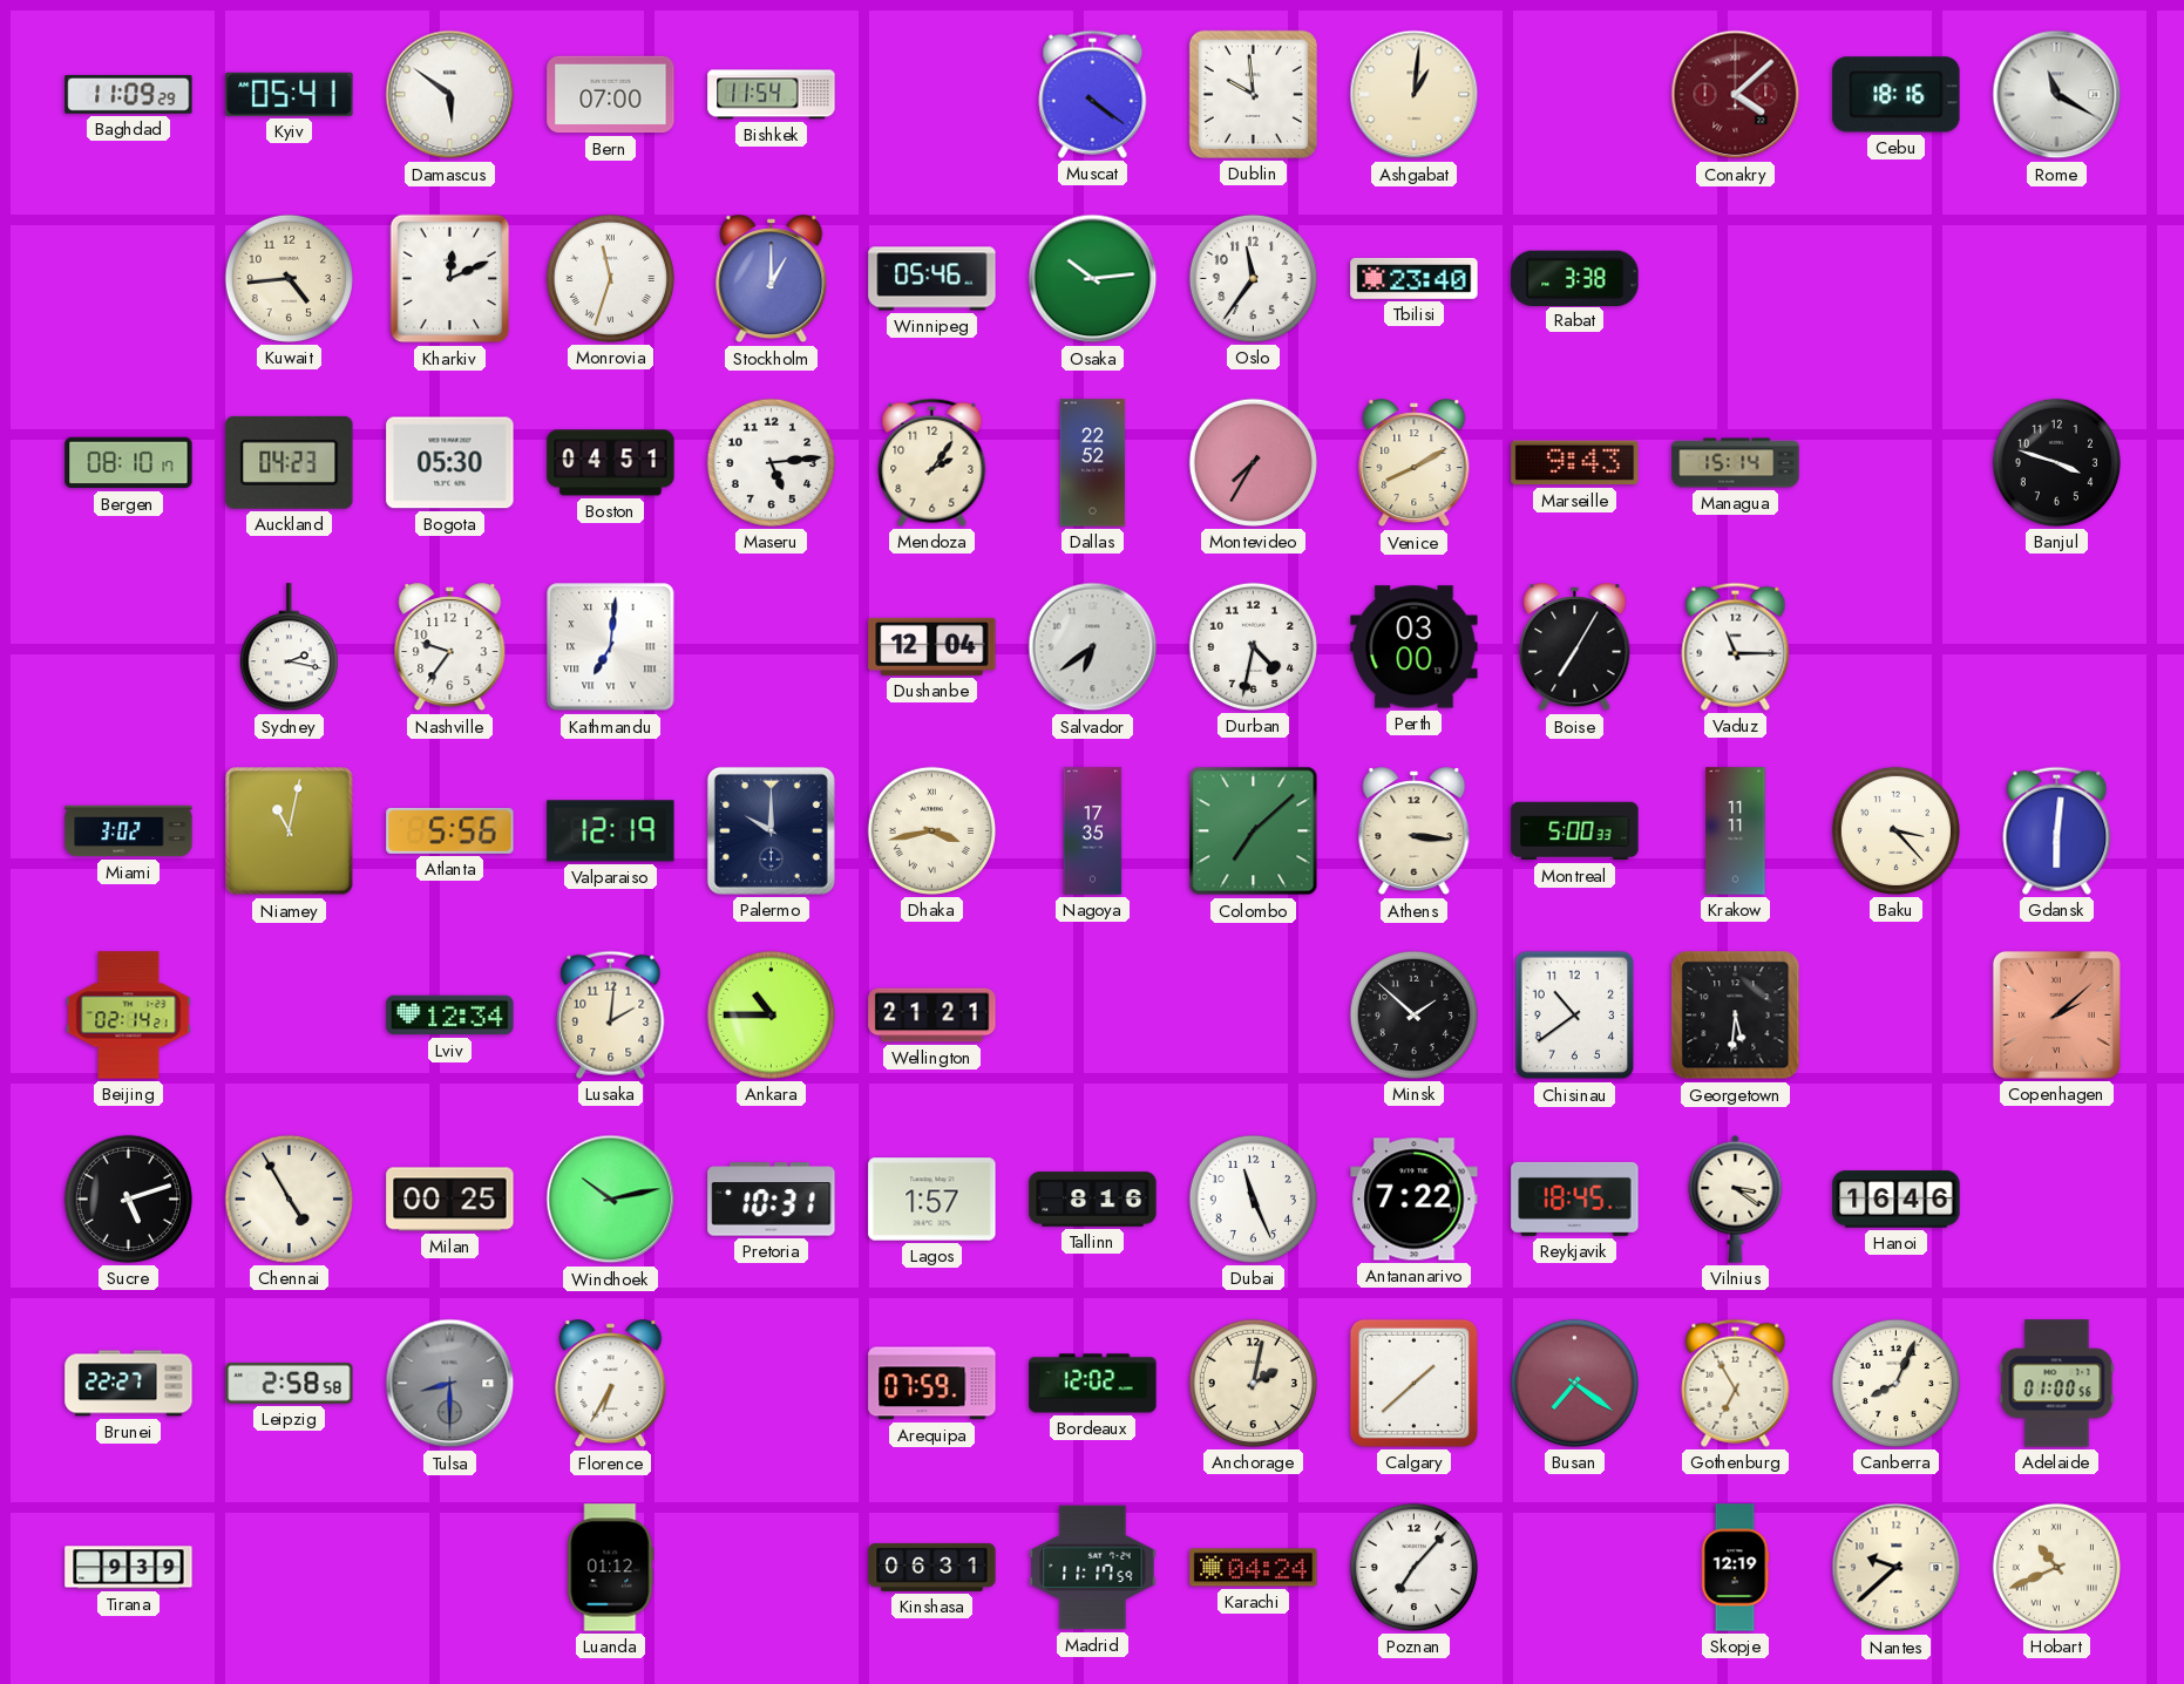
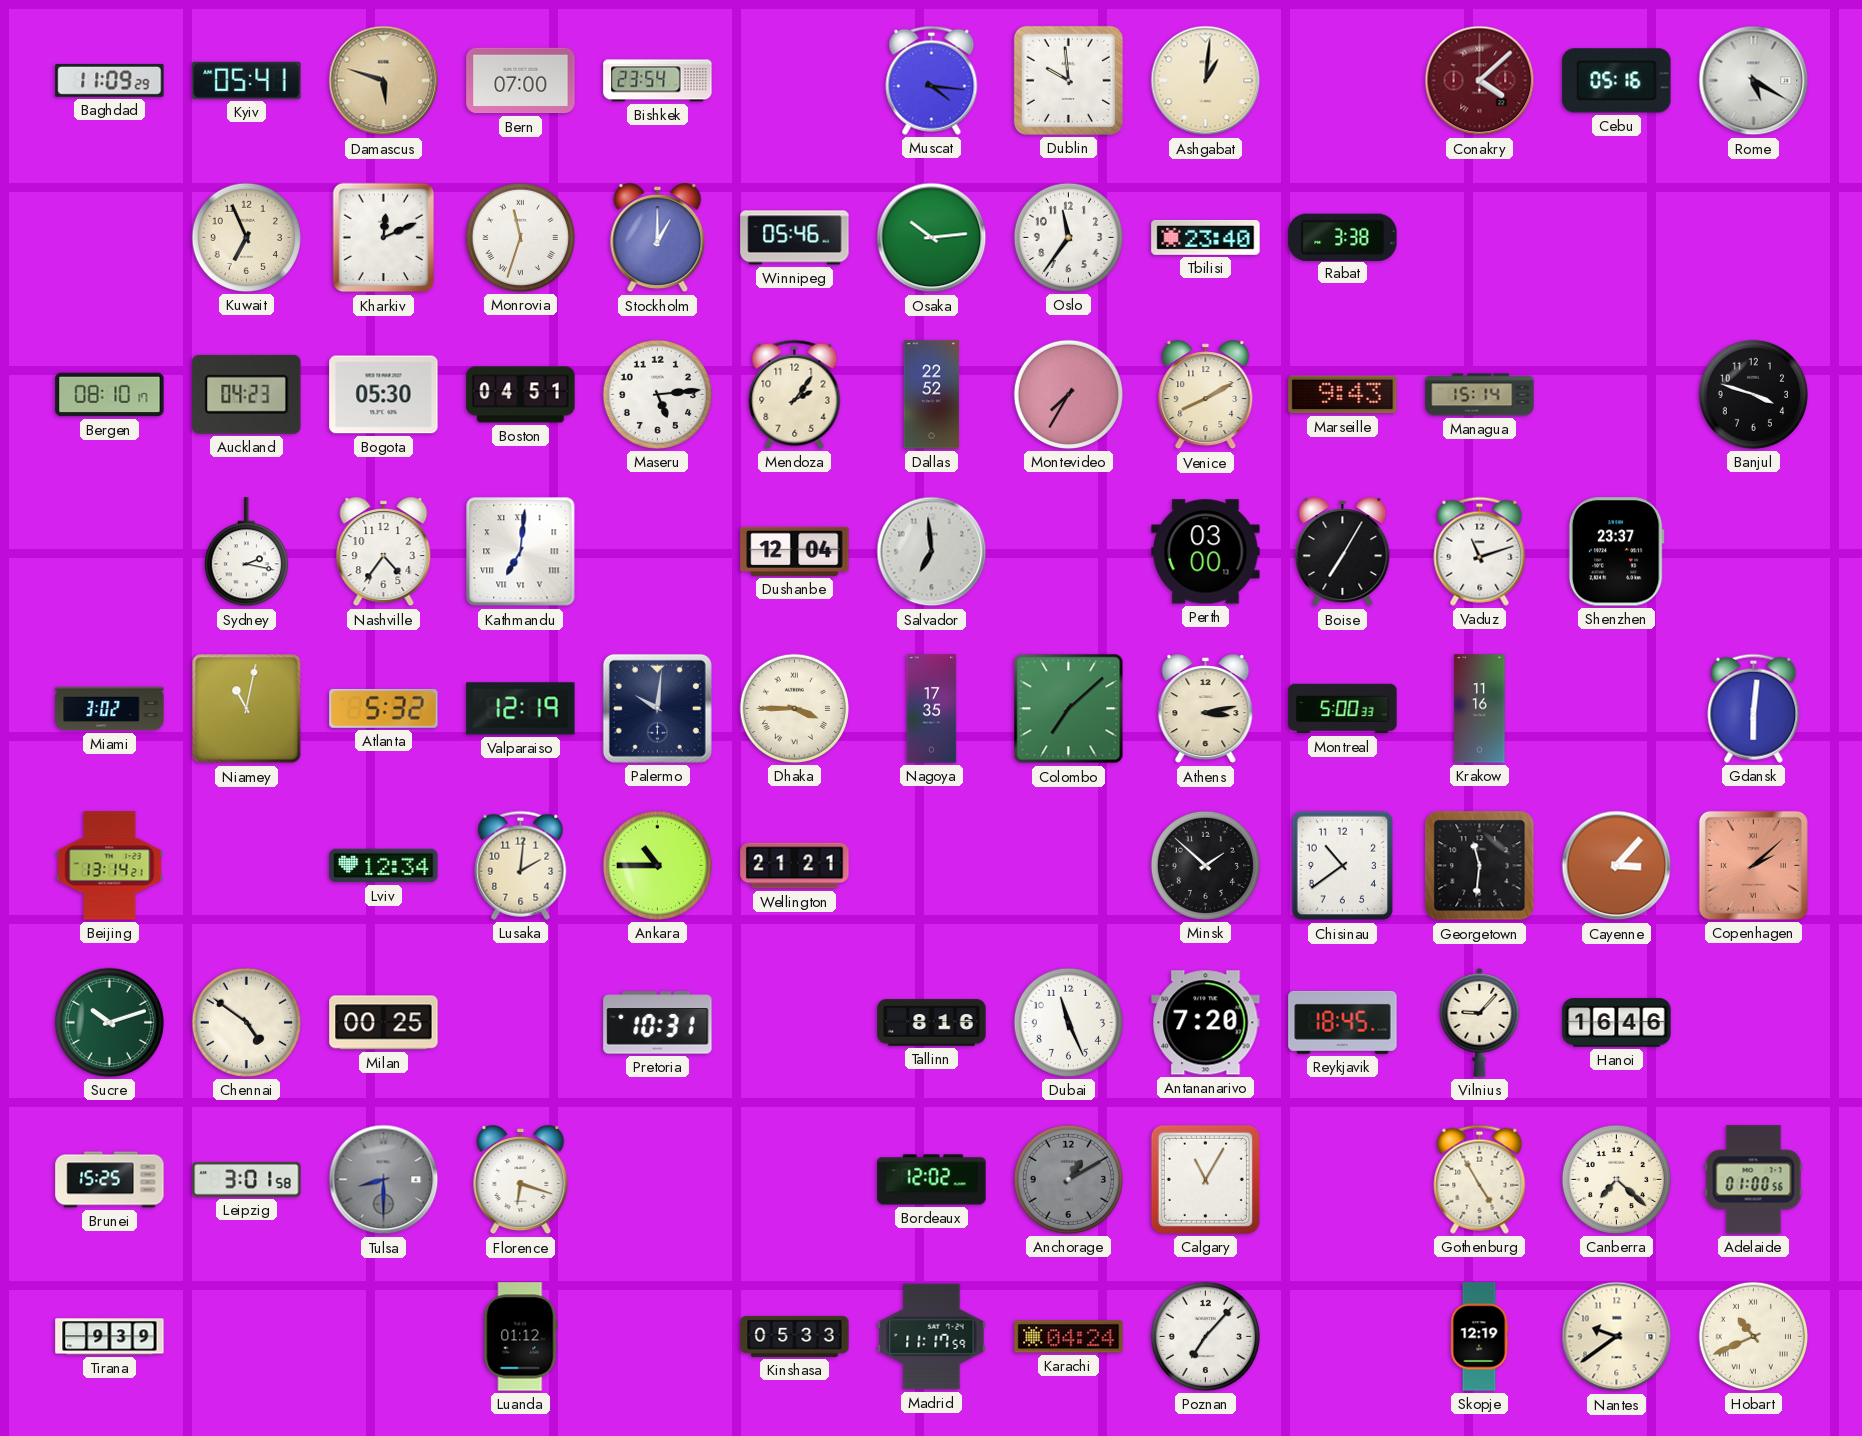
Damascus: 5:51 -> 5:48 (384, 81)
Damascus dial: white -> champagne (384, 81)
Bishkek: 11:54 -> 23:54 (658, 81)
Muscat: 4:21 -> 4:16 (932, 80)
Cebu: 18:16 -> 05:16 (1617, 81)
Rome: 11:20 -> 5:20 (1754, 81)
Kuwait: 4:44 -> 6:56 (246, 237)
Nashville: 9:36 -> 4:36 (384, 552)
Salvador: 6:39 -> 6:59 (932, 552)
Durban: 4:32 -> none (1253, 646)
Vaduz: 11:15 -> 11:12 (1480, 551)
Shenzhen: none -> 23:37 (1616, 552)
Atlanta: 5:56 -> 5:32 (384, 708)
Palermo: 10:00 -> 10:01 (657, 708)
Dhaka: 3:43 -> 3:45 (794, 708)
Athens: 3:16 -> 3:13 (1206, 709)
Krakow: 11:11 -> 11:16 (1480, 709)
Baku: 3:23 -> none (1895, 830)
Beijing: 02:14 -> 13:14 (110, 866)
Georgetown: 5:31 -> 11:31 (1480, 866)
Cayenne: none -> 3:07 (1617, 866)
Sucre: 5:12 -> 10:12 (109, 1022)
Sucre dial: black -> green (109, 1022)
Chennai: 4:55 -> 4:51 (246, 1022)
Windhoek: 10:13 -> none (611, 1200)
Lagos: 1:57 -> none (932, 1200)
Antananarivo: 7:22 -> 7:20 (1206, 1023)
Vilnius: 3:21 -> 9:07 (1480, 1022)
Brunei: 22:27 -> 15:25 (110, 1180)
Leipzig: 2:58 -> 3:01 (247, 1179)
Florence: 6:35 -> 6:18 (521, 1180)
Arequipa: 07:59 -> none (932, 1384)
Anchorage: 2:02 -> 1:10 (1068, 1179)
Anchorage dial: cream -> grey (1068, 1179)
Calgary: 1:38 -> 11:05 (1205, 1179)
Busan: 7:21 -> none (1574, 1383)
Gothenburg: 6:55 -> 4:55 (1480, 1179)
Canberra: 8:04 -> 7:22 (1616, 1179)
Kinshasa: 06:31 -> 05:33 (795, 1336)
Nantes: 9:38 -> 9:39 (1617, 1337)
